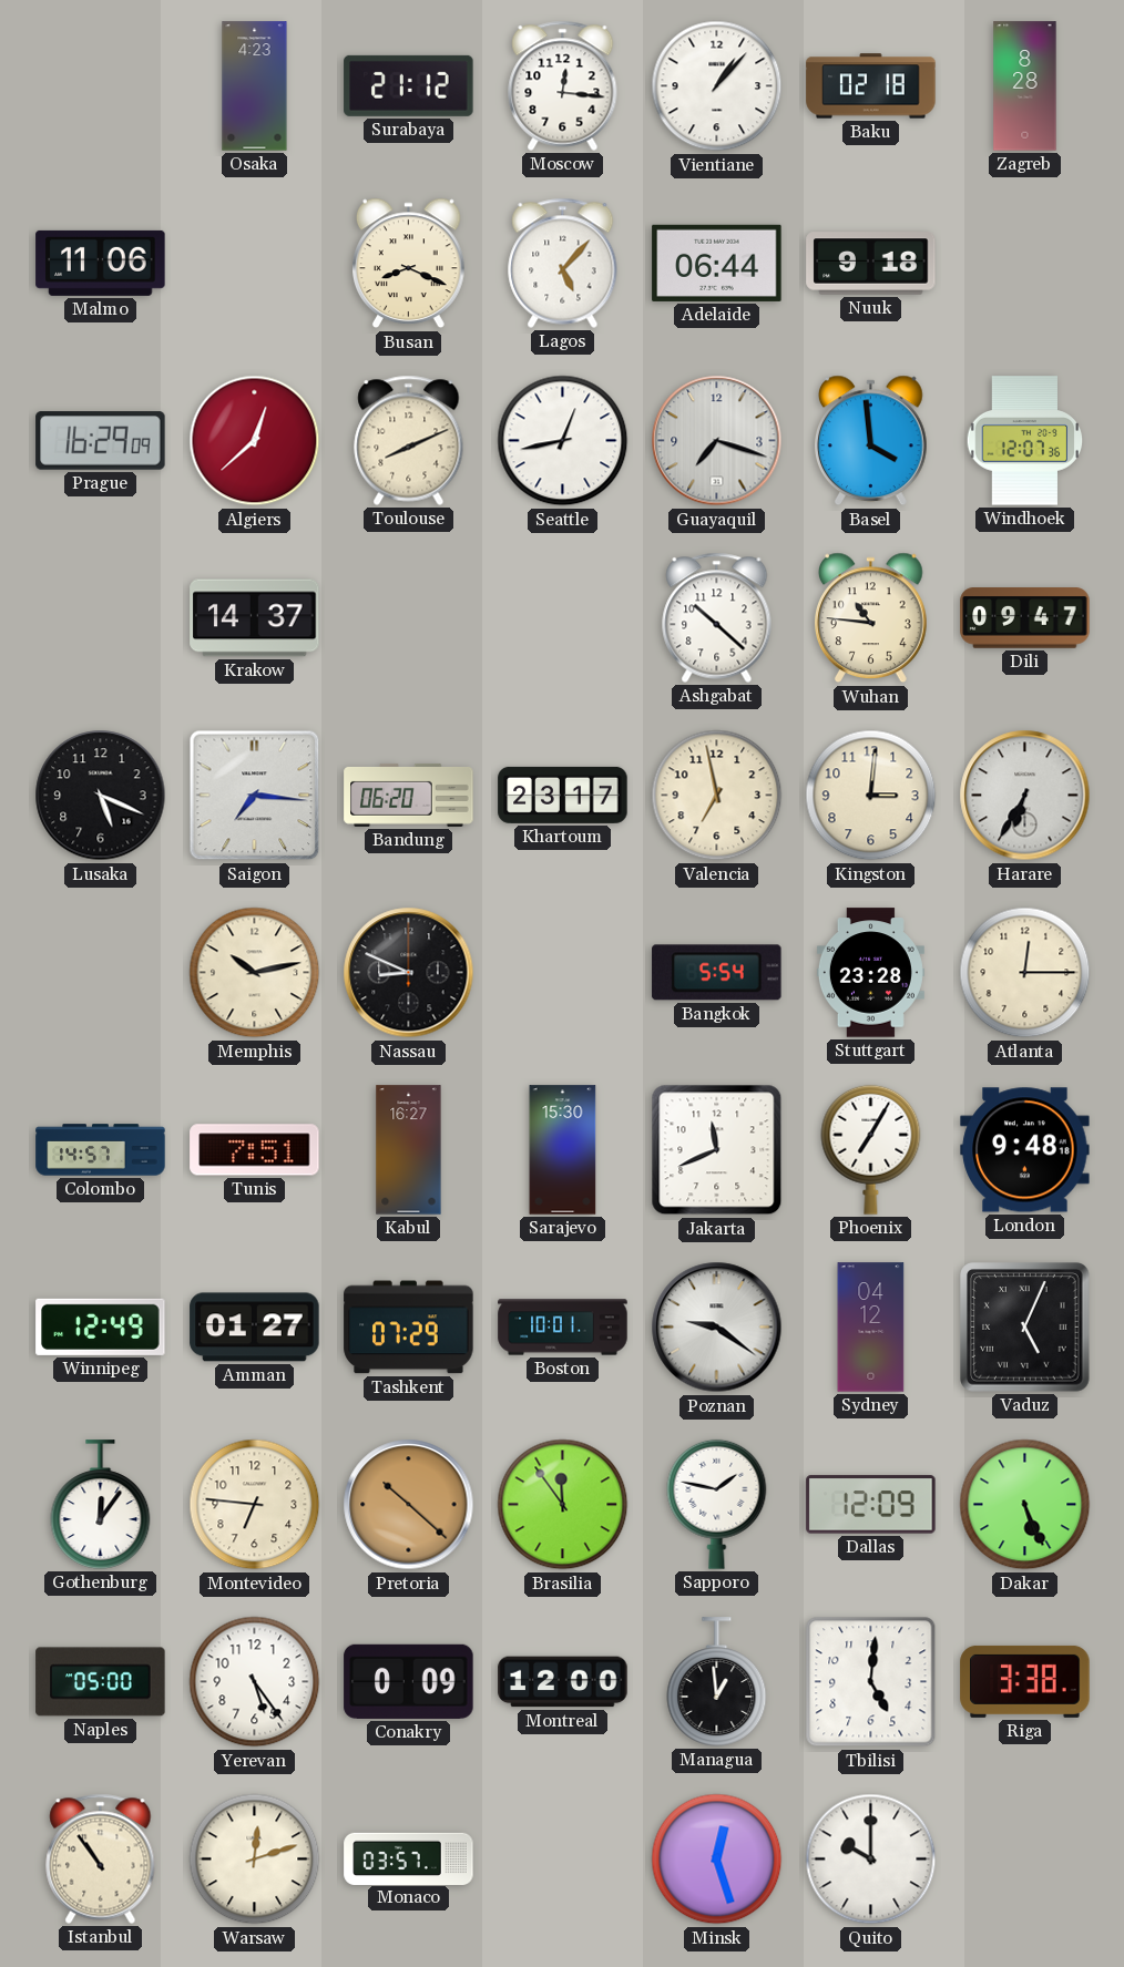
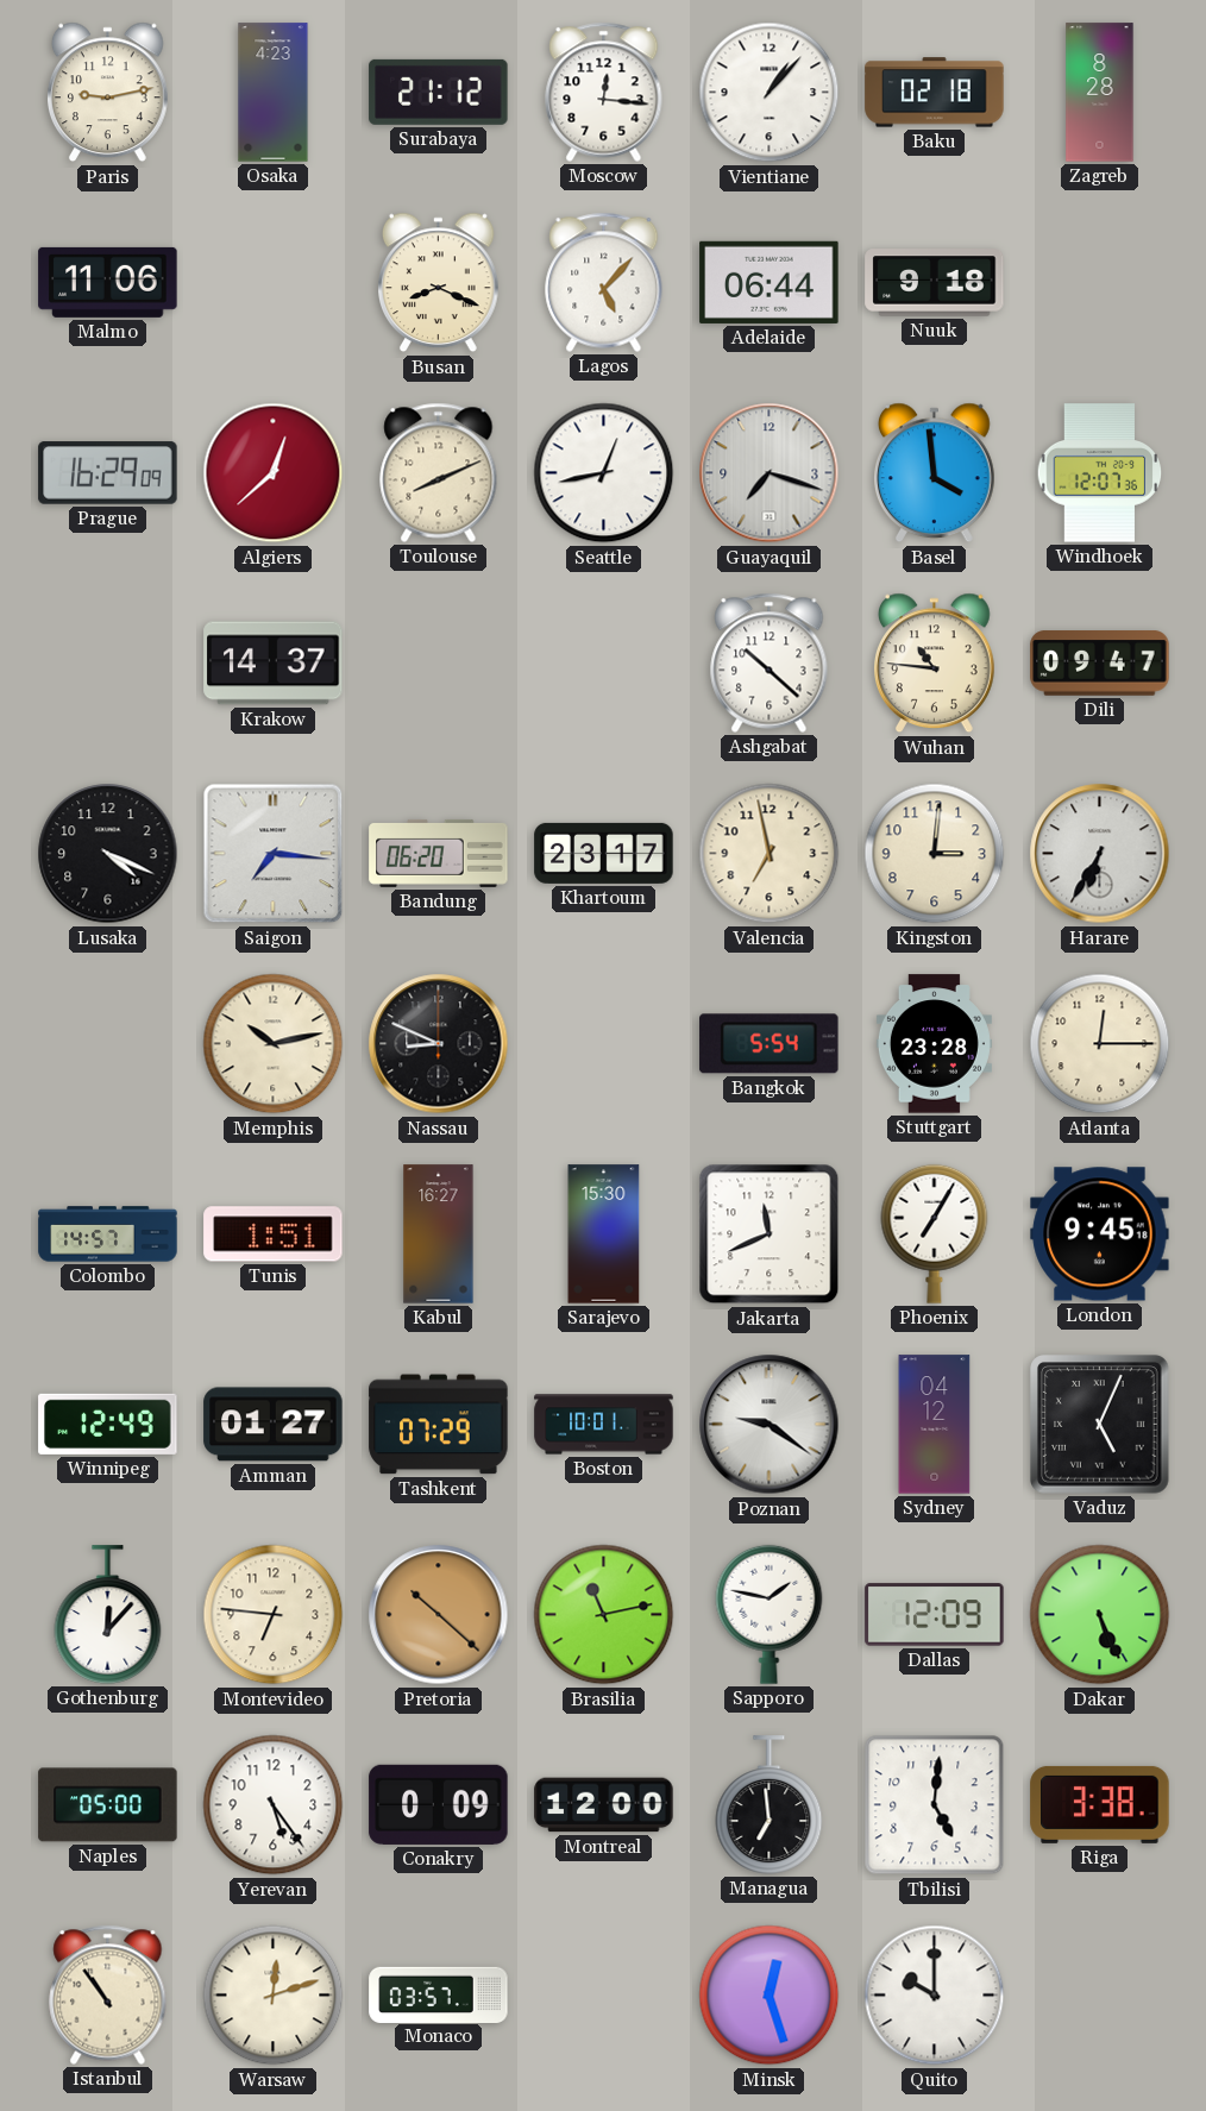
Paris: none -> 9:13 (108, 93)
Lusaka: 5:19 -> 4:19 (108, 854)
Tunis: 7:51 -> 1:51 (274, 1234)
London: 9:48 -> 9:45 (1100, 1234)
Gothenburg: 12:06 -> 12:07 (108, 1615)
Brasilia: 11:54 -> 11:13 (604, 1615)
Managua: 12:59 -> 6:59 (770, 1805)
